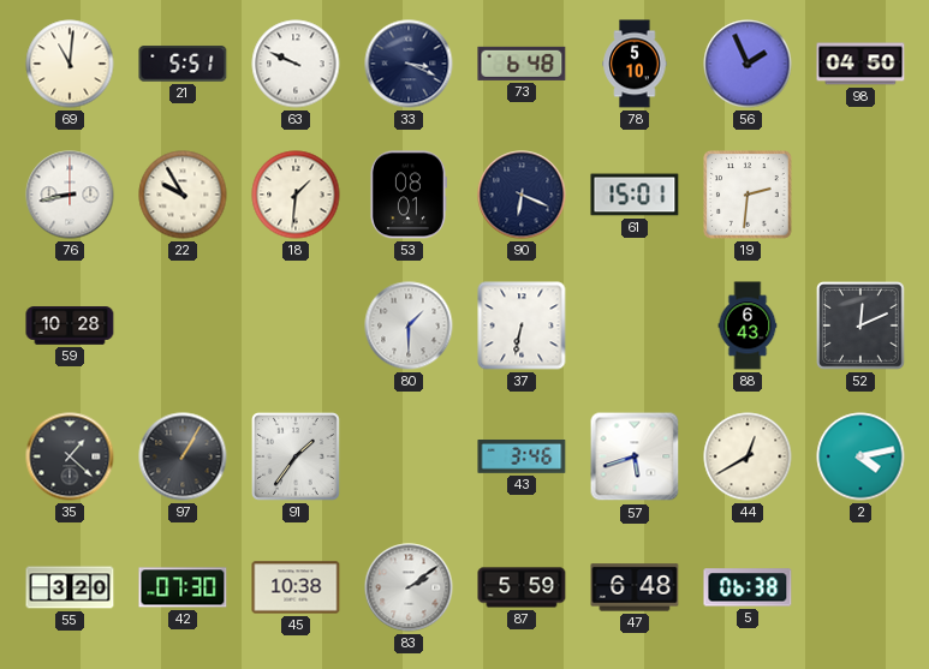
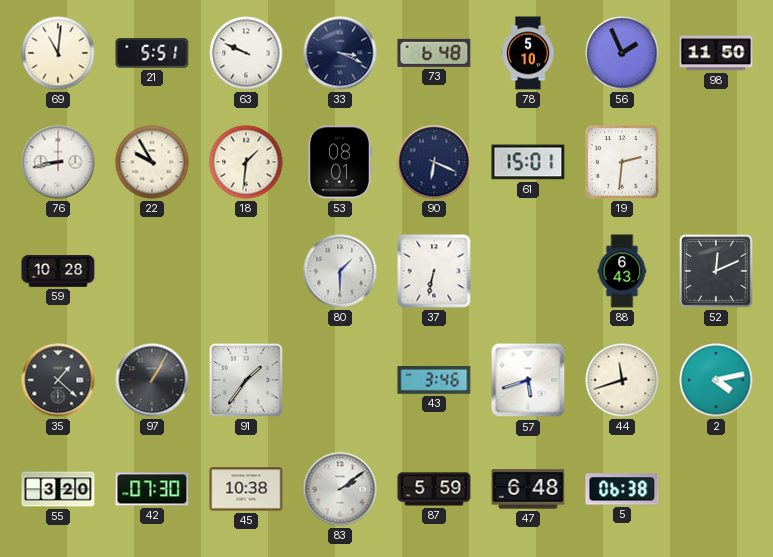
98: 04:50 -> 11:50 (716, 53)
44: 12:40 -> 11:42 (622, 380)
